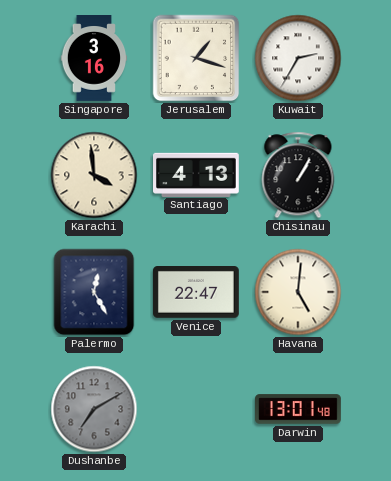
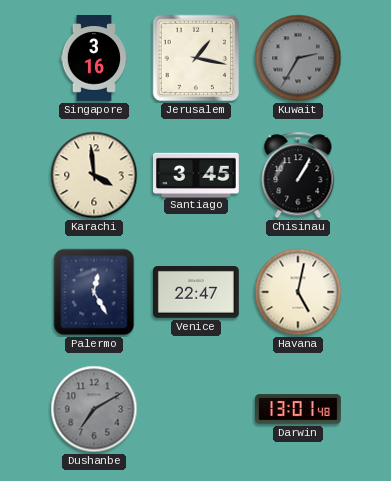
Jerusalem: 1:18 -> 1:17 (196, 58)
Kuwait dial: white -> grey (298, 58)
Santiago: 4:13 -> 3:45 (197, 174)
Havana: 5:01 -> 5:02 (298, 292)
